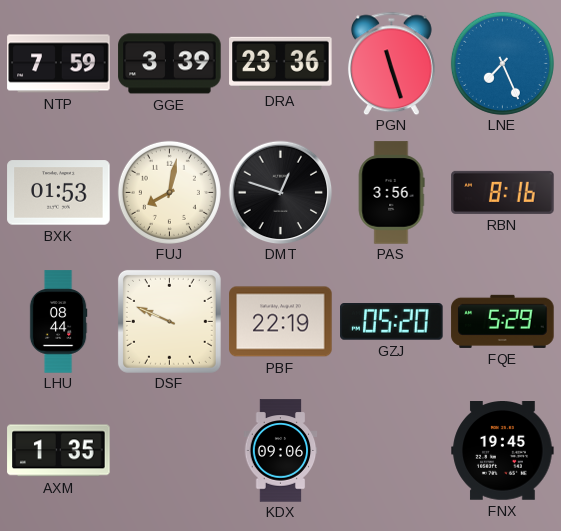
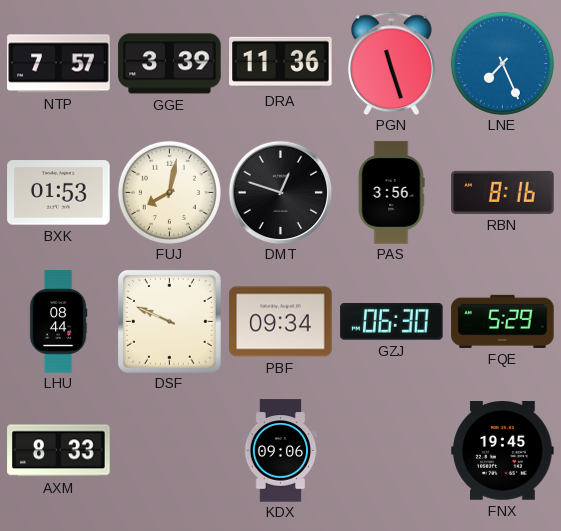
NTP: 7:59 -> 7:57 (59, 64)
DRA: 23:36 -> 11:36 (281, 63)
PBF: 22:19 -> 09:34 (281, 322)
GZJ: 05:20 -> 06:30 (392, 322)
AXM: 1:35 -> 8:33 (59, 451)
